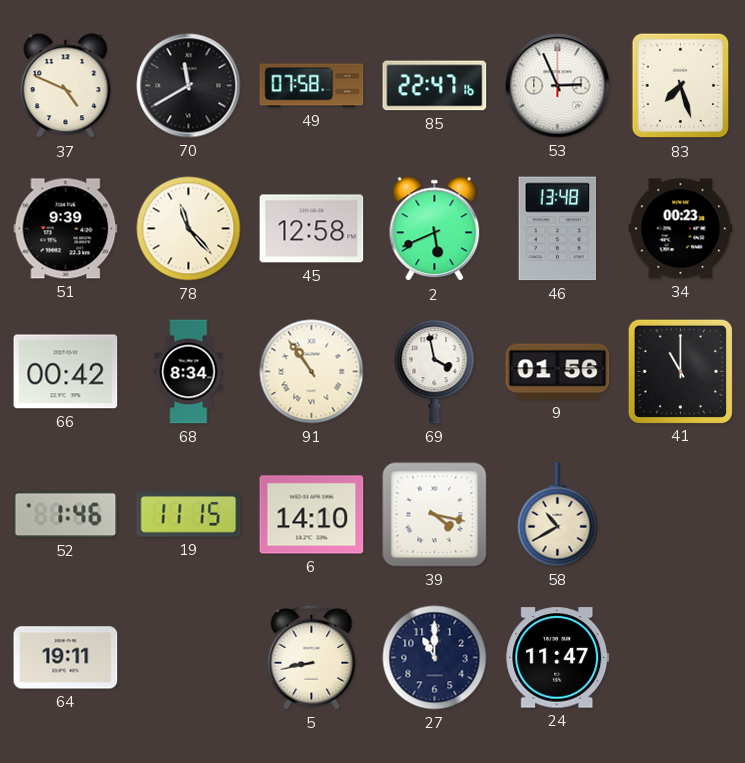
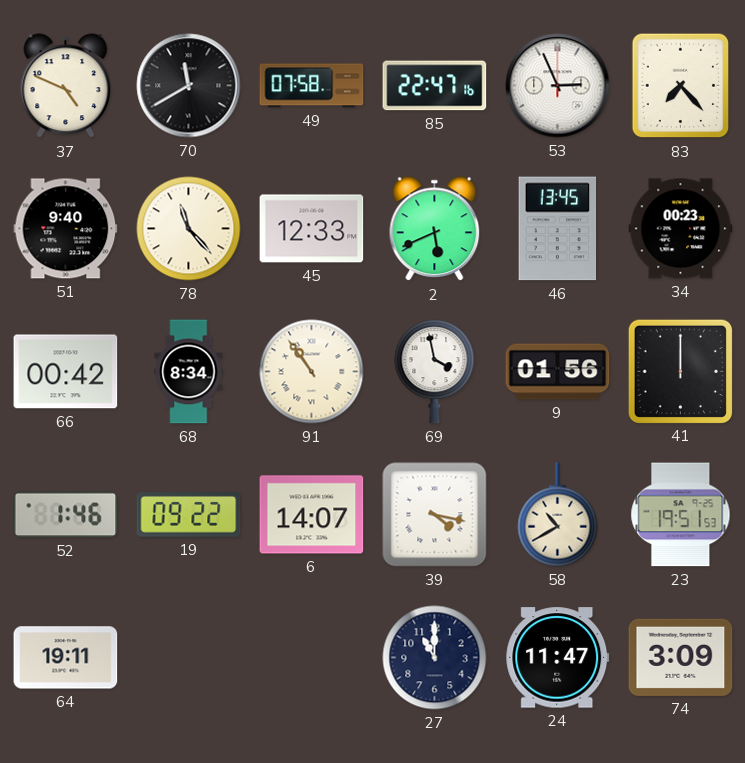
83: 7:27 -> 7:23 (681, 86)
51: 9:39 -> 9:40 (66, 229)
45: 12:58 -> 12:33 (312, 229)
46: 13:48 -> 13:45 (558, 229)
41: 11:00 -> 12:00 (680, 371)
19: 11:15 -> 09:22 (189, 515)
6: 14:10 -> 14:07 (312, 515)
23: none -> 19:51 (681, 515)
5: 8:43 -> none (312, 657)
74: none -> 3:09 (681, 657)
